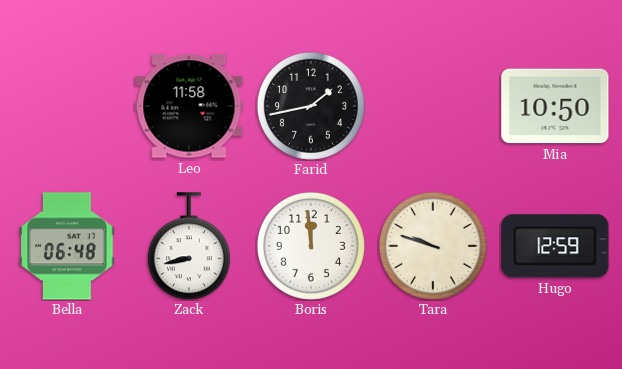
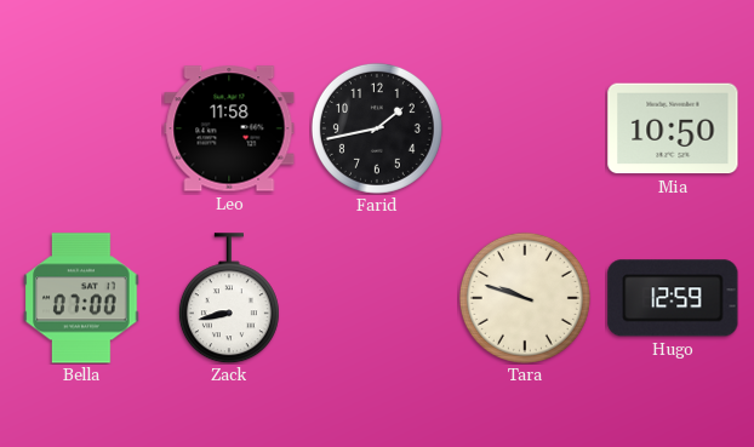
Bella: 06:48 -> 07:00 (81, 298)
Boris: 11:59 -> none (311, 246)
